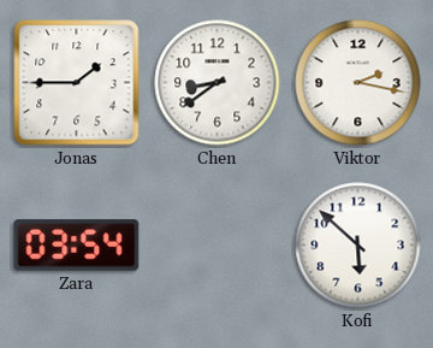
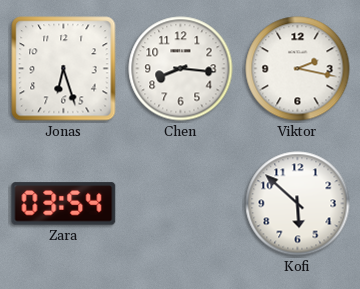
Jonas: 1:45 -> 6:27 (64, 69)
Chen: 8:39 -> 8:16 (181, 69)
